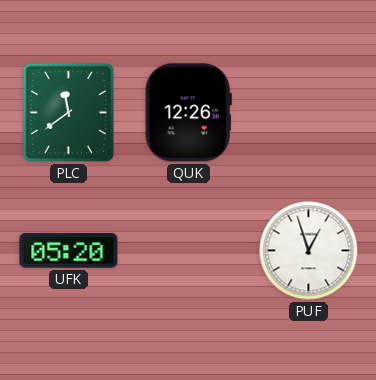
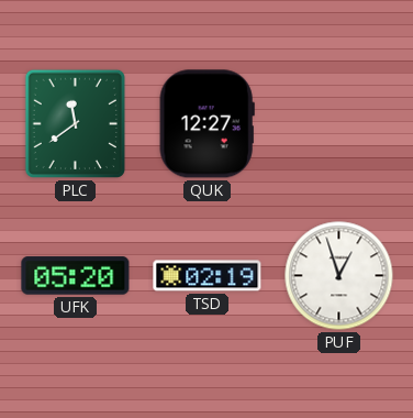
QUK: 12:26 -> 12:27 (206, 124)
TSD: none -> 02:19 (208, 276)
